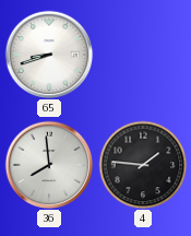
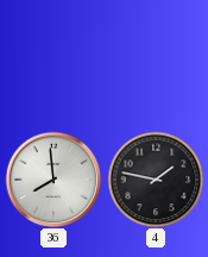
65: 8:42 -> none (49, 55)
4: 1:46 -> 1:47 (156, 180)
